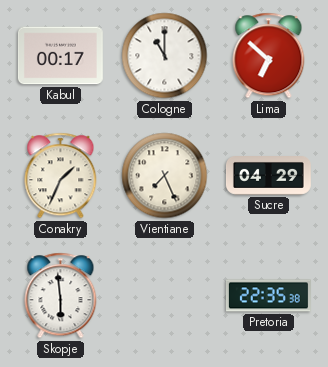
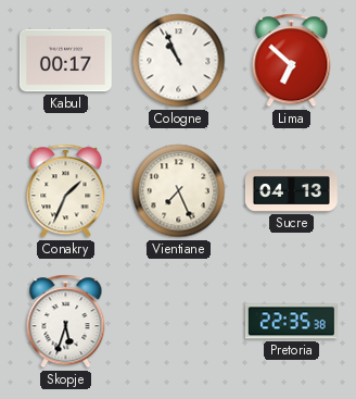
Cologne: 11:00 -> 10:56 (179, 61)
Sucre: 04:29 -> 04:13 (291, 191)
Skopje: 5:59 -> 5:33 (66, 322)
